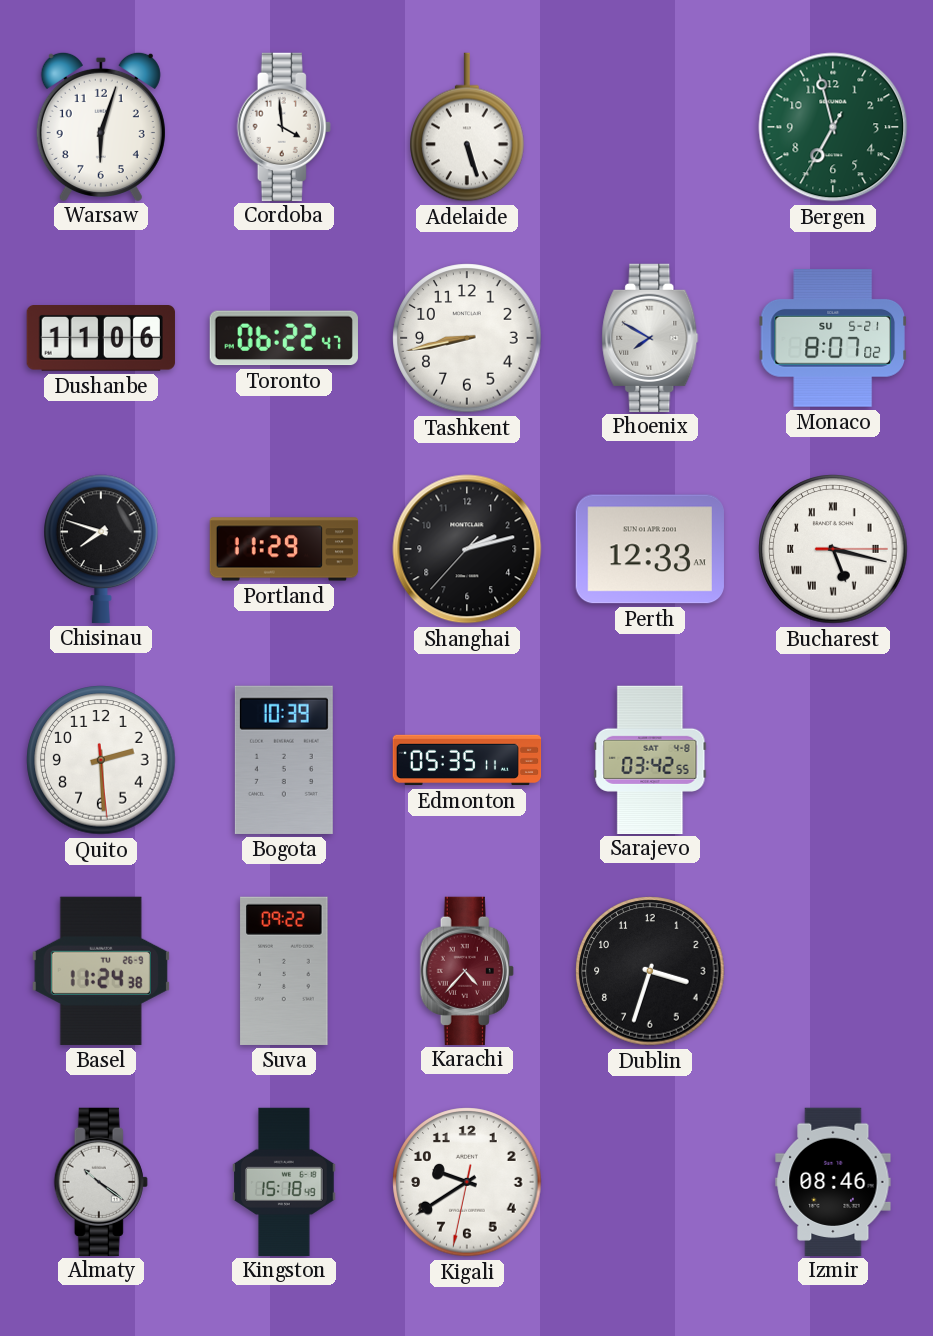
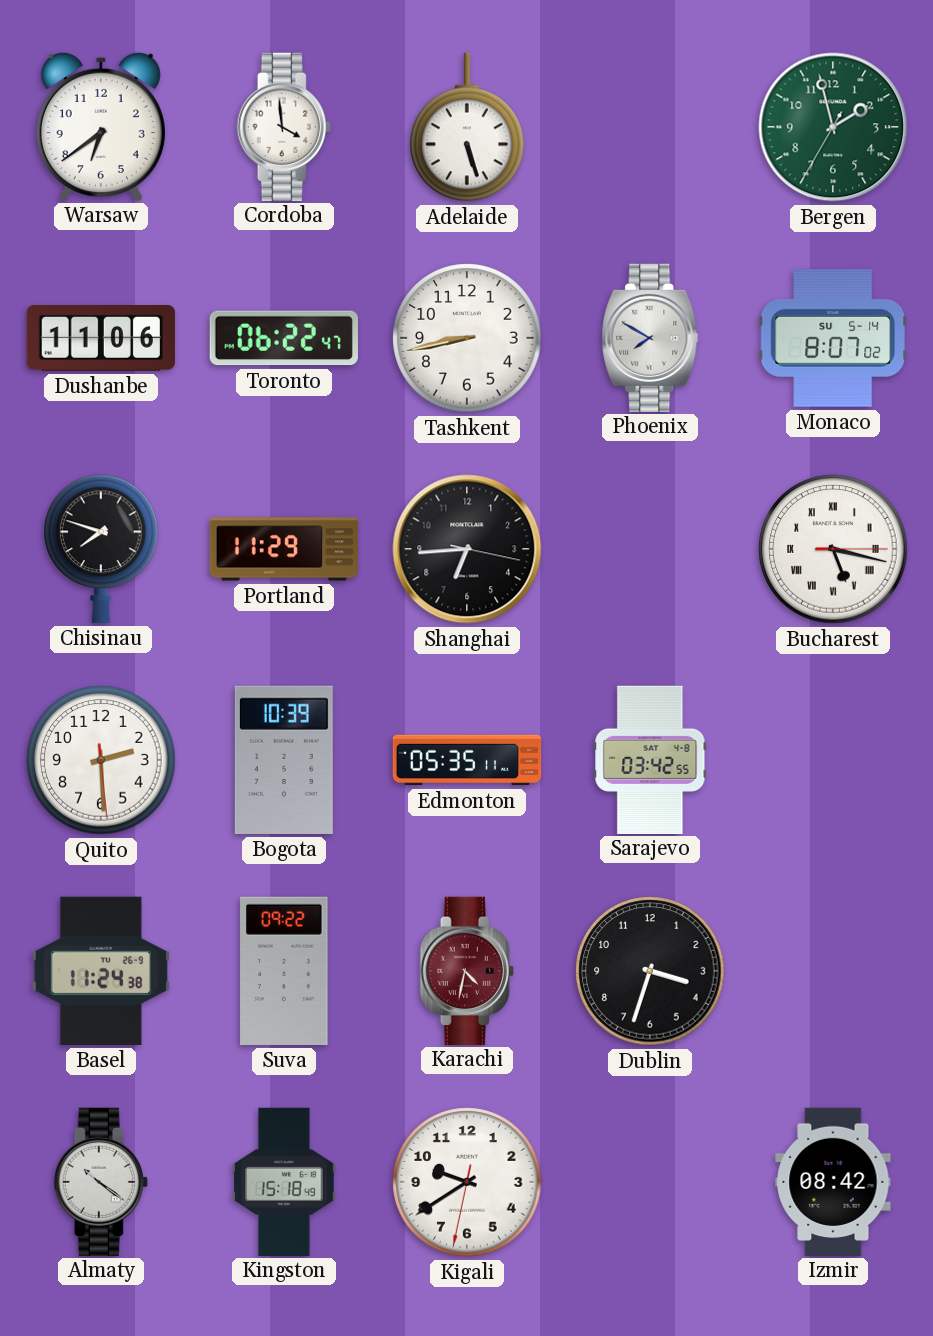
Warsaw: 6:03 -> 6:39 (101, 126)
Bergen: 6:57 -> 1:57 (833, 127)
Monaco date: SU 5-21 -> SU 5-14 (833, 338)
Shanghai: 2:12 -> 6:44 (467, 549)
Perth: 12:33 -> none (650, 549)
Karachi: 4:37 -> 4:32 (467, 970)
Izmir: 08:46 -> 08:42 (833, 1181)
